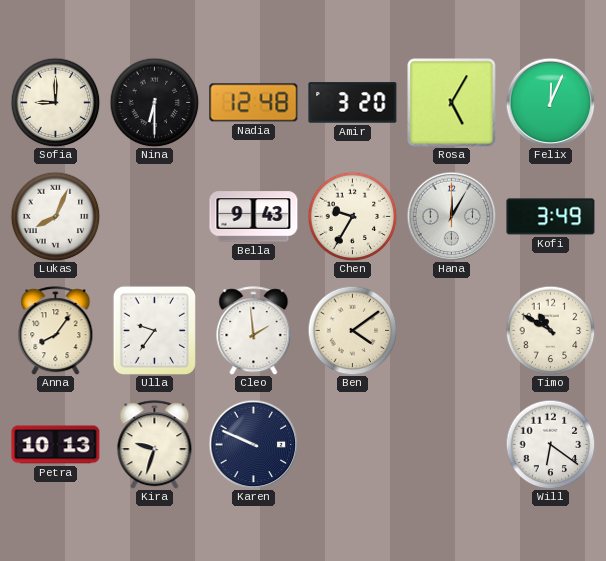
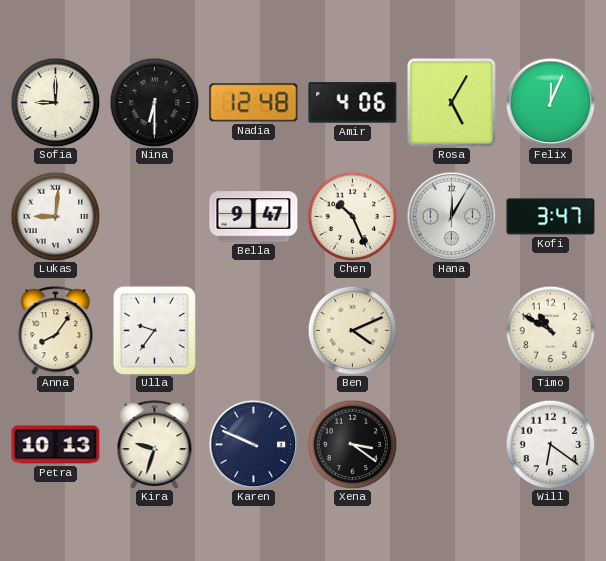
Amir: 3:20 -> 4:06 (353, 103)
Lukas: 8:04 -> 9:01 (55, 216)
Bella: 9:43 -> 9:47 (254, 217)
Chen: 9:35 -> 10:26 (352, 216)
Kofi: 3:49 -> 3:47 (551, 217)
Cleo: 1:59 -> none (254, 331)
Ben: 4:09 -> 4:11 (352, 330)
Xena: none -> 3:21 (352, 444)
